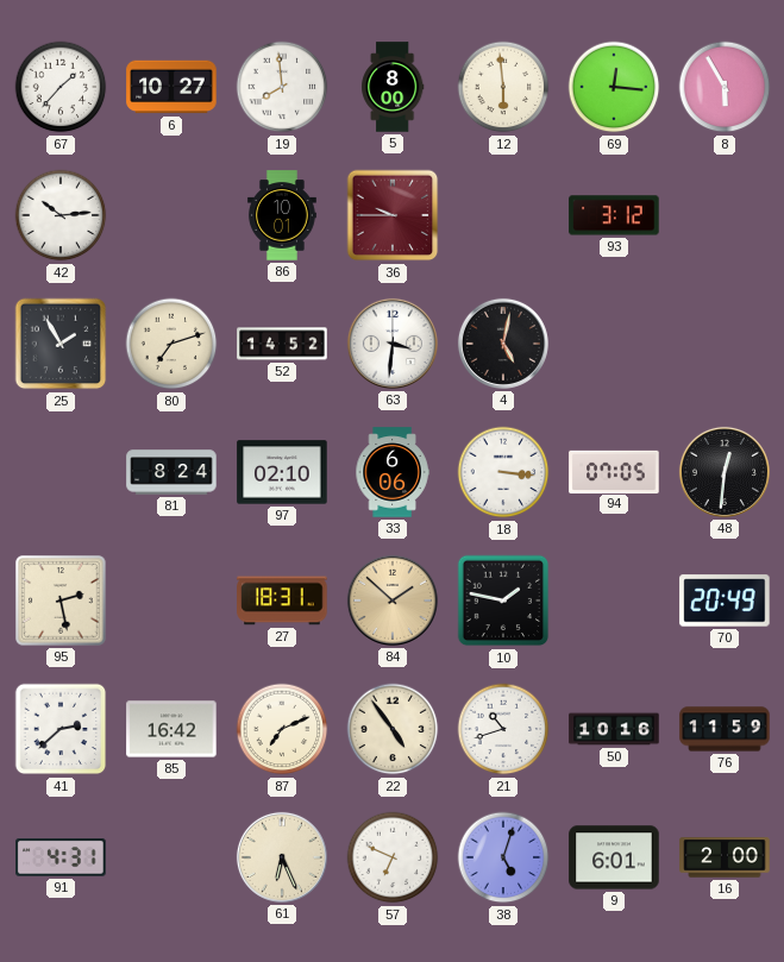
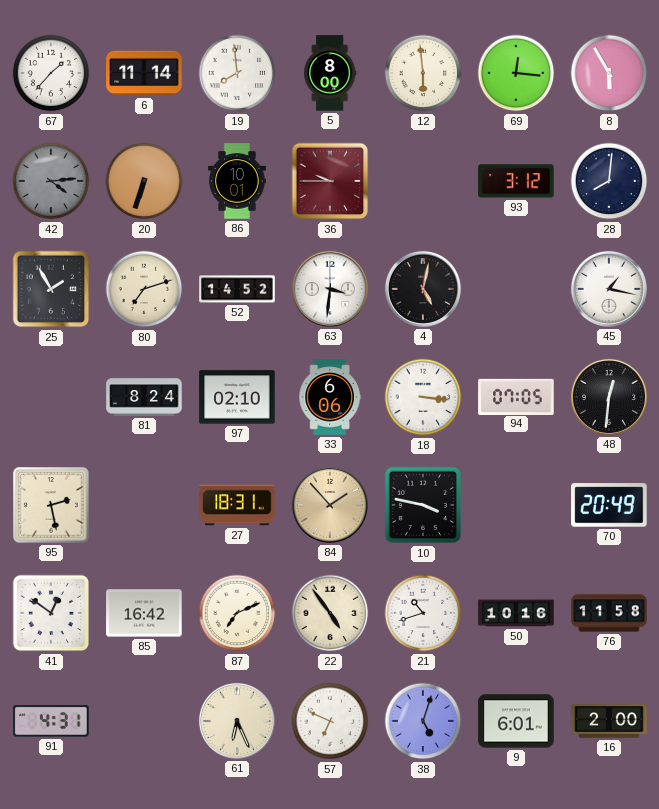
6: 10:27 -> 11:14 (144, 73)
42: 10:14 -> 4:14 (51, 181)
42 dial: white -> grey (51, 181)
20: none -> 6:33 (144, 181)
28: none -> 8:01 (609, 181)
45: none -> 1:17 (609, 289)
84: 1:52 -> 1:53 (330, 505)
10: 1:47 -> 3:47 (423, 505)
41: 2:38 -> 12:51 (51, 613)
76: 11:59 -> 11:58 (609, 613)
